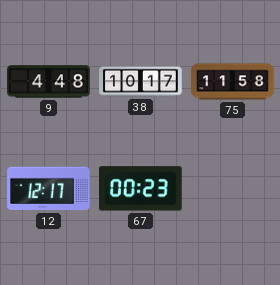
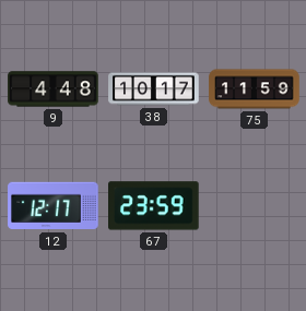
75: 11:58 -> 11:59 (255, 89)
67: 00:23 -> 23:59 (154, 206)
